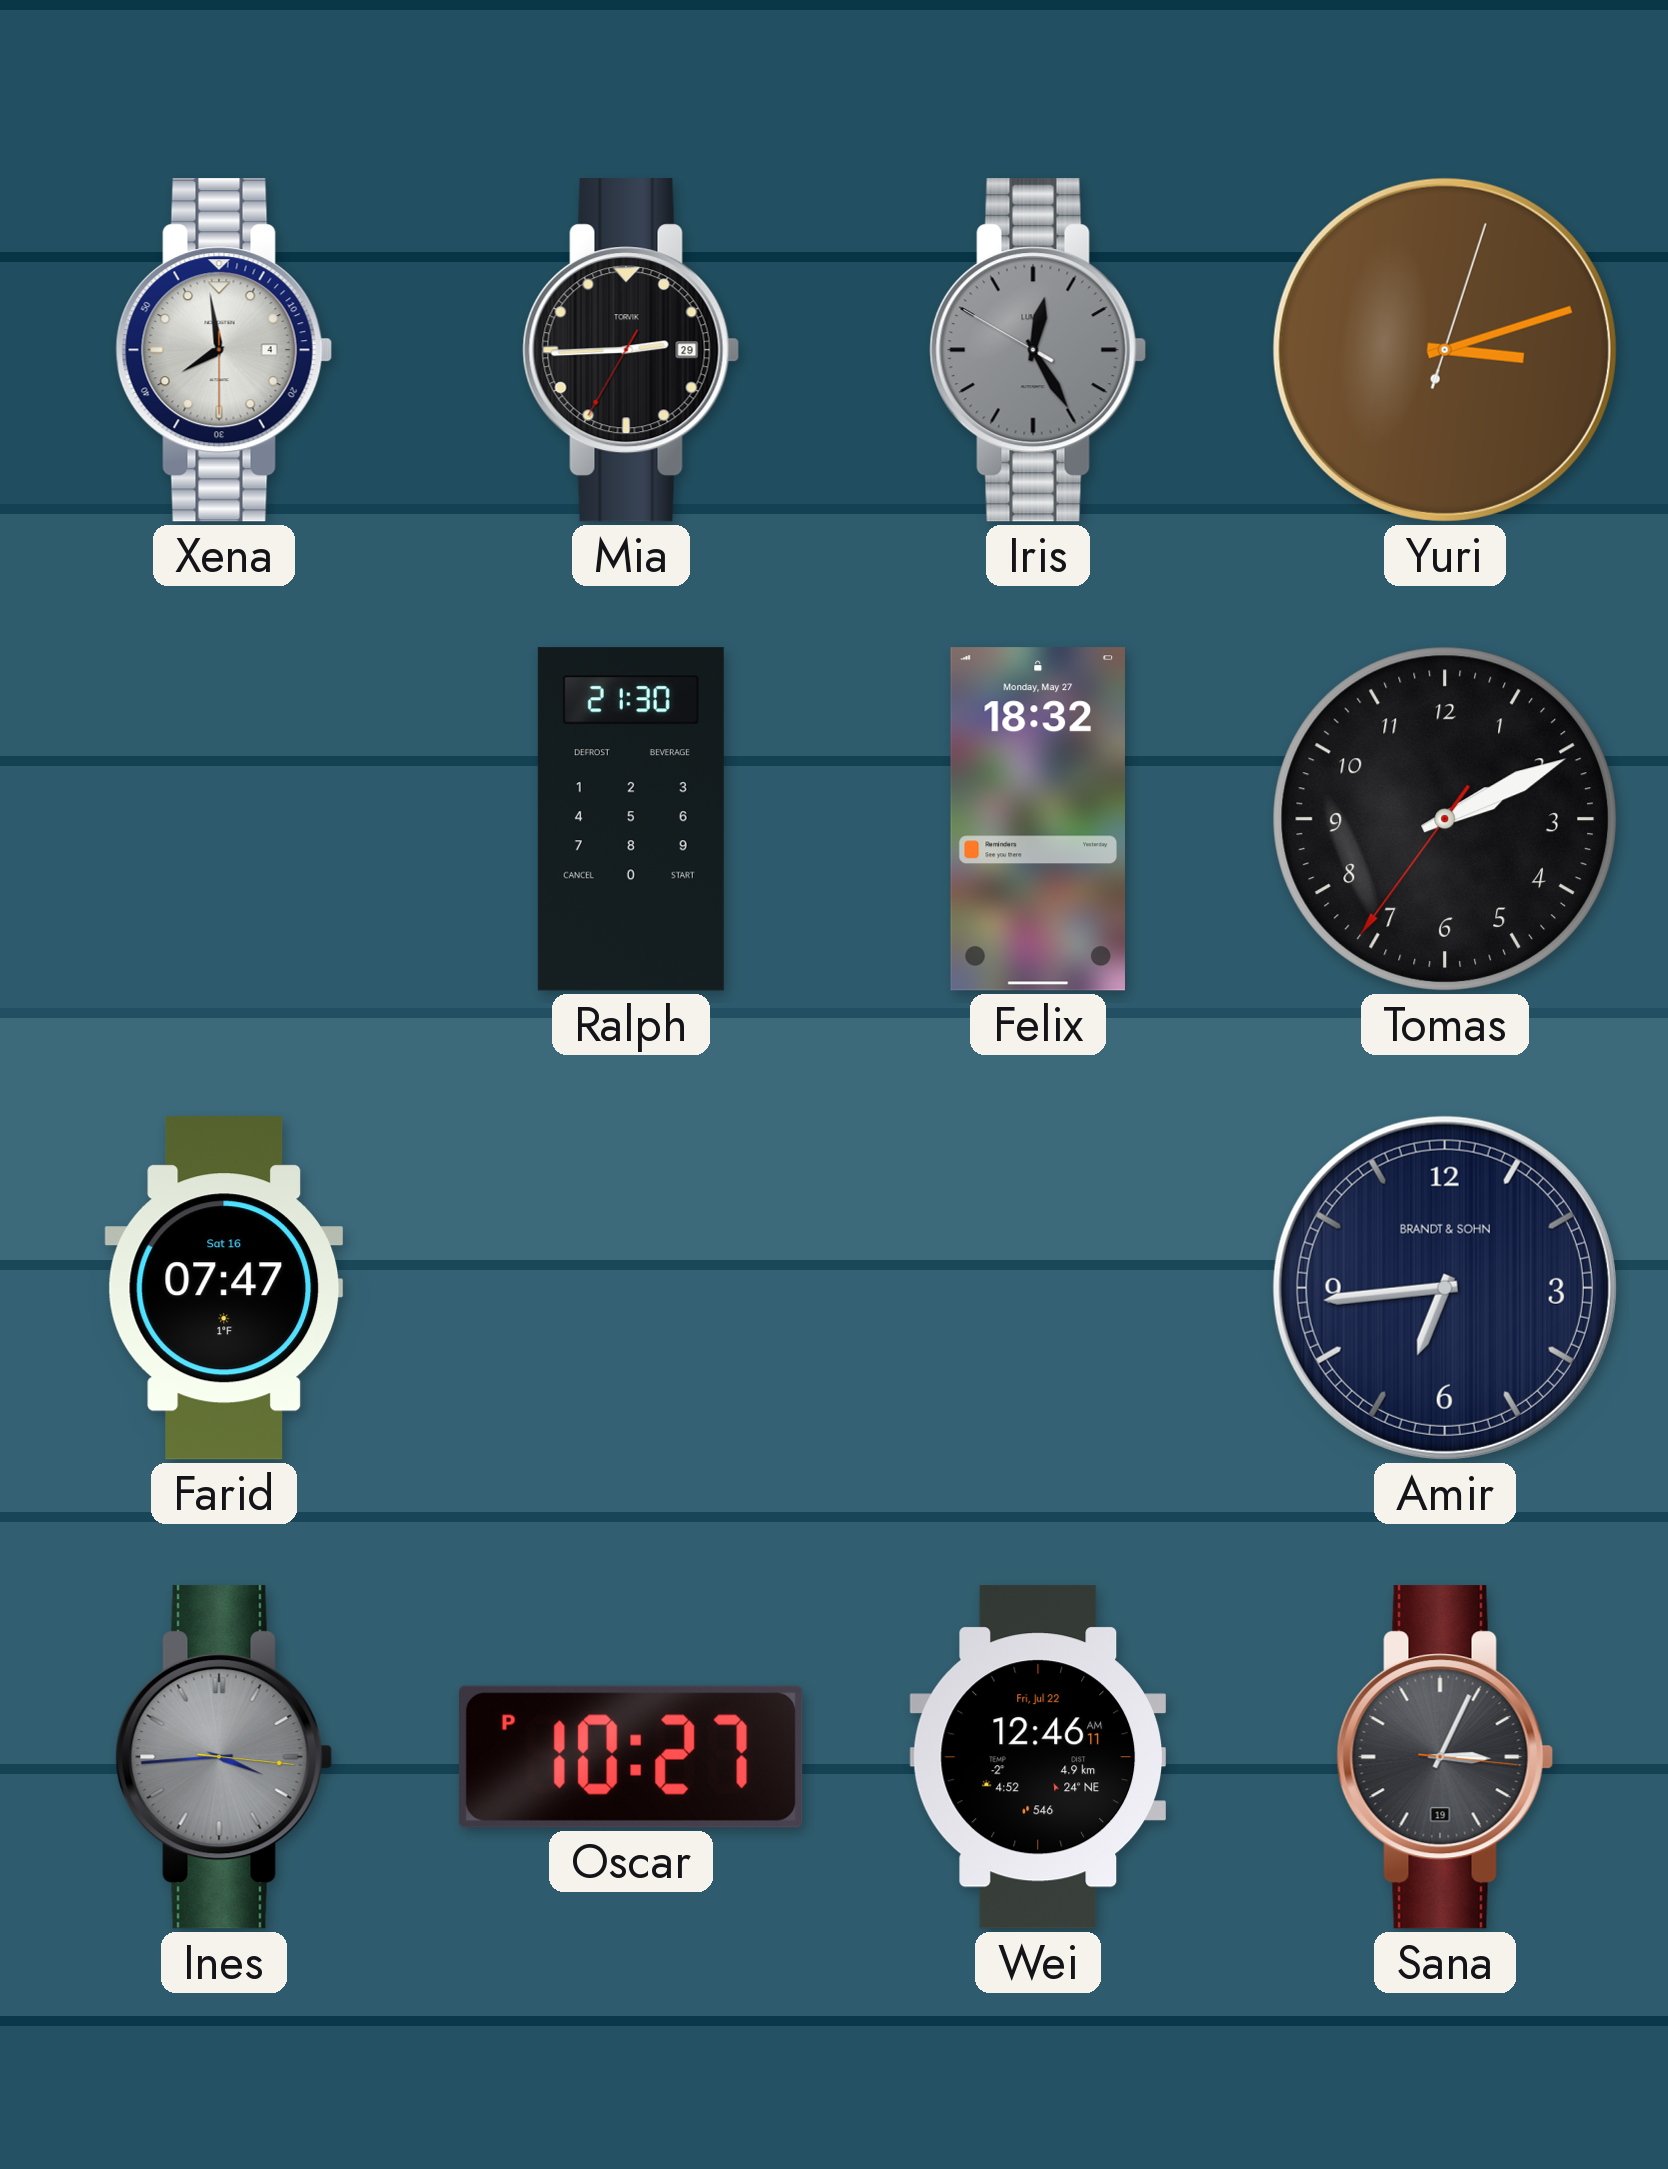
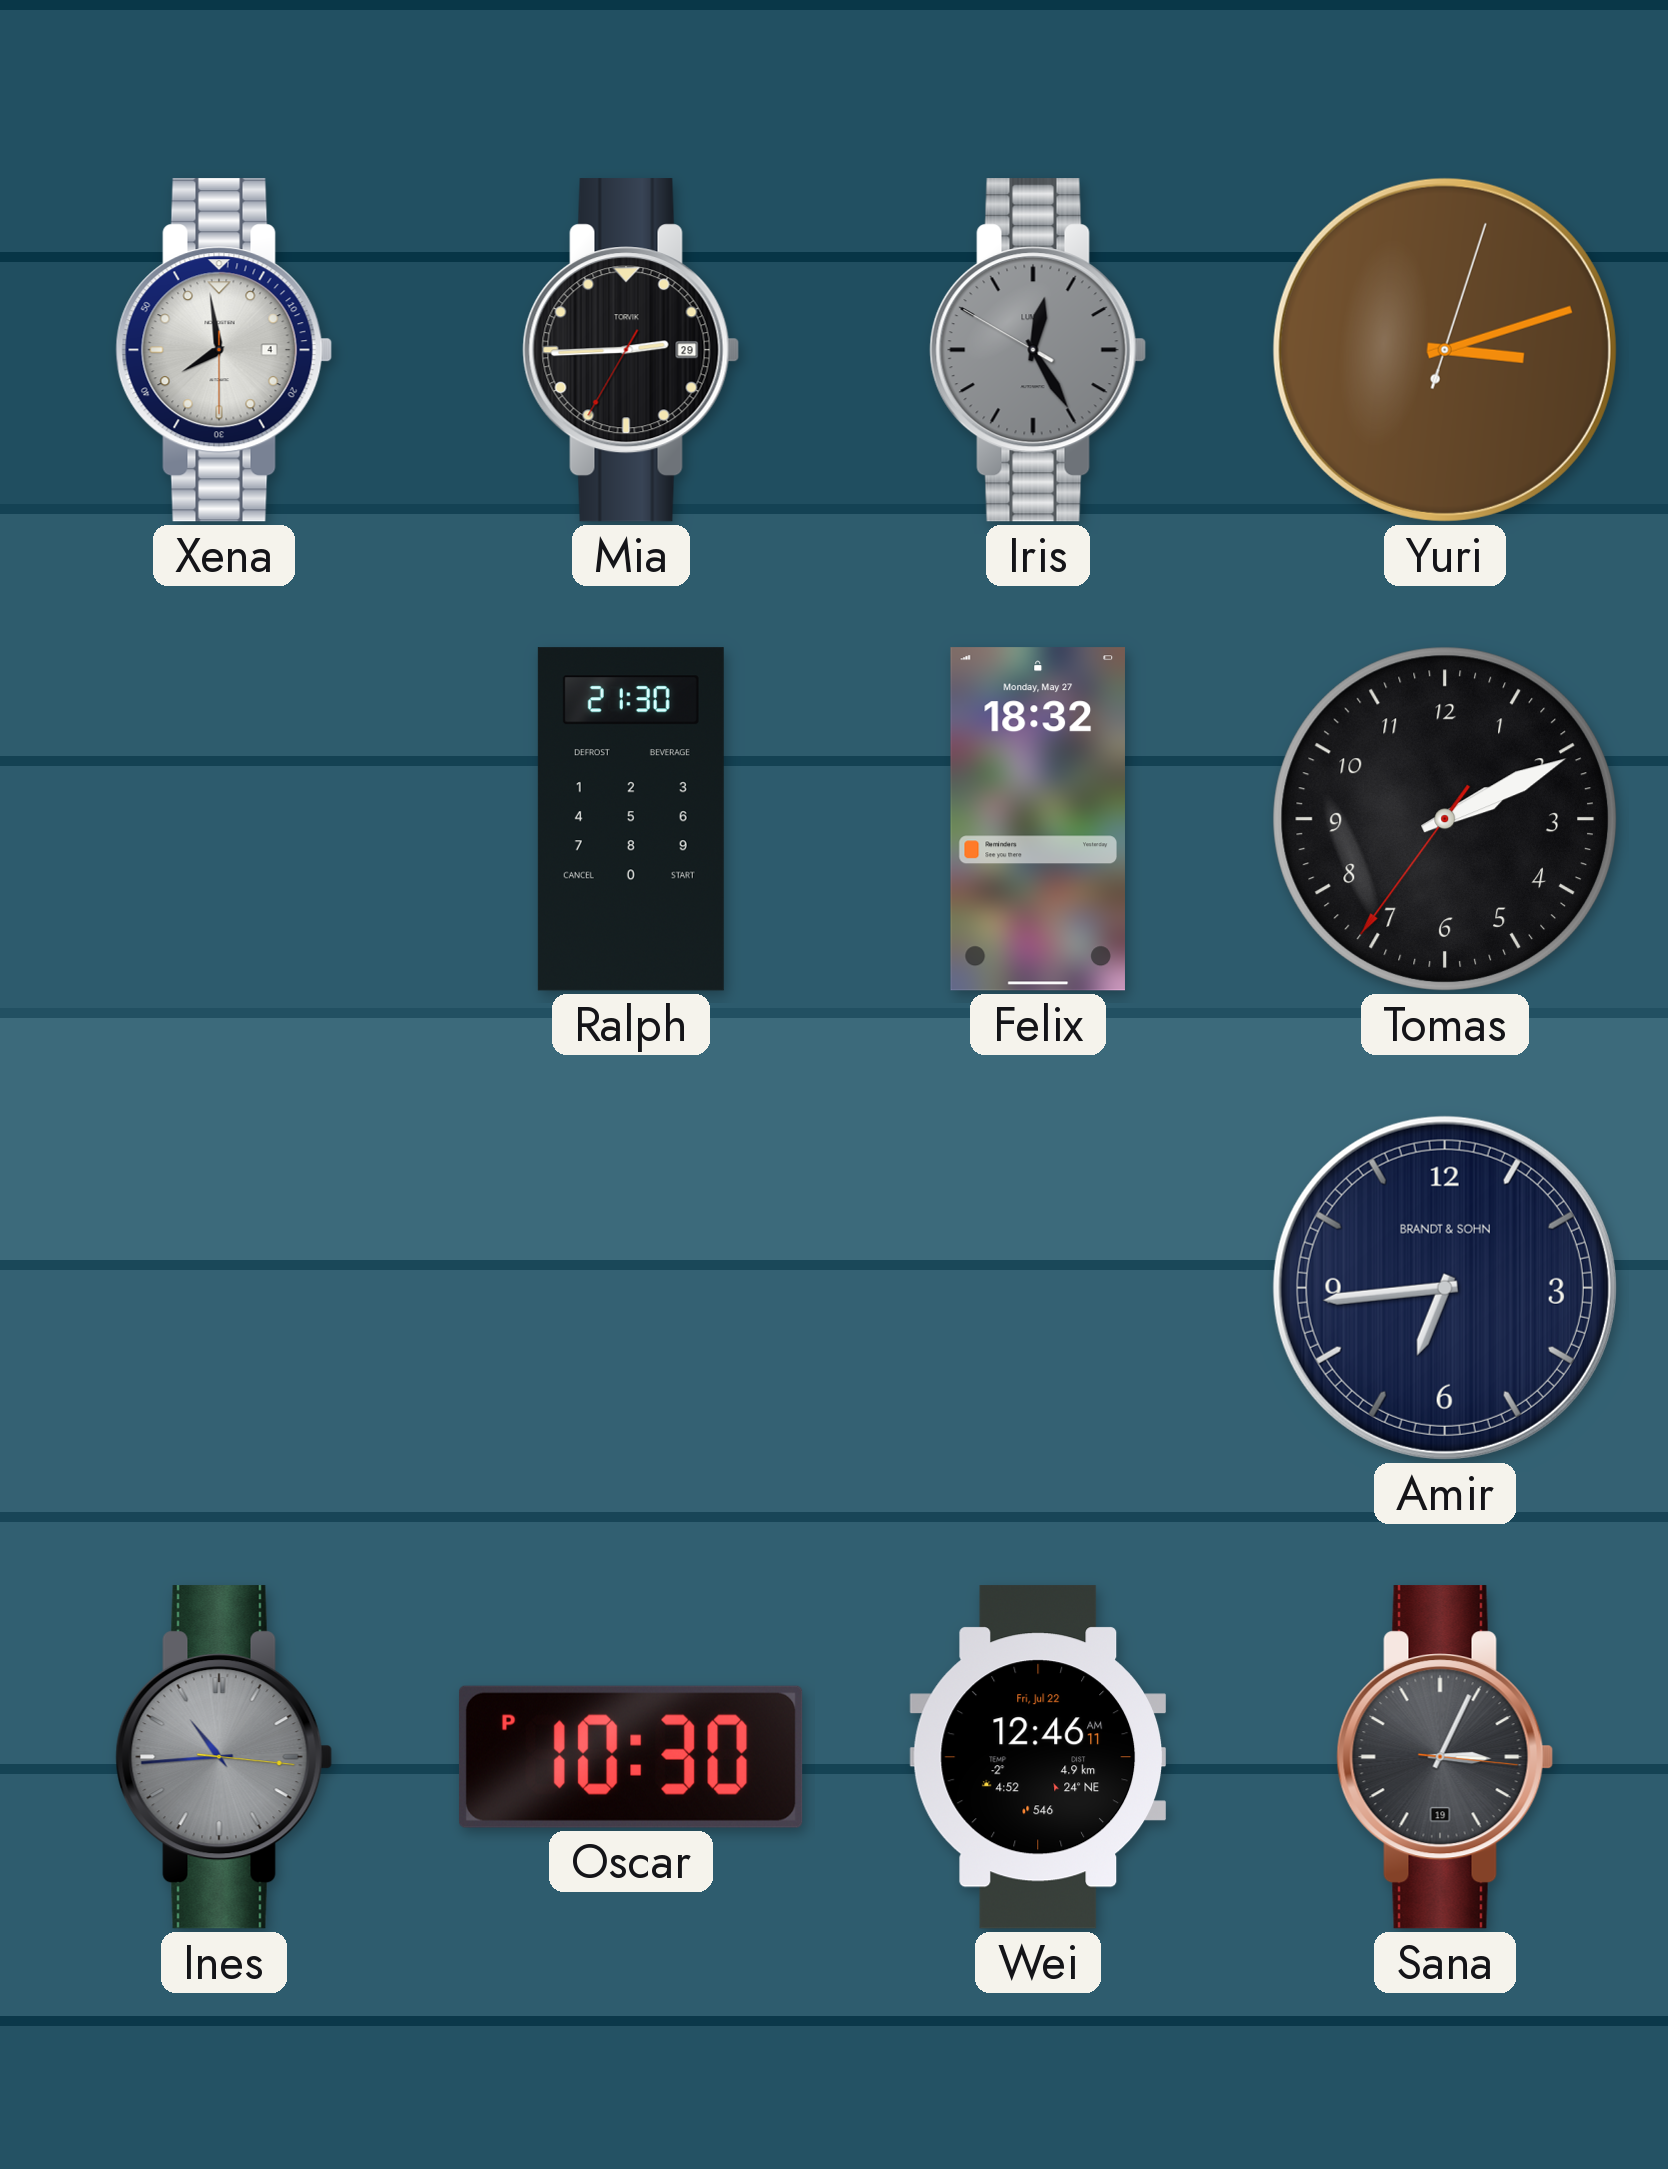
Farid: 07:47 -> none (224, 1288)
Ines: 3:44 -> 10:44 (224, 1757)
Oscar: 10:27 -> 10:30 (631, 1757)
